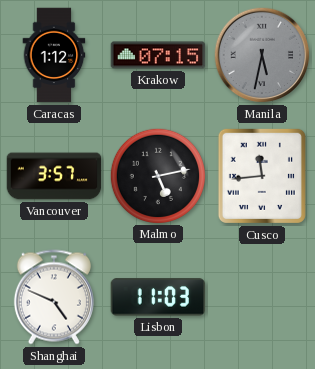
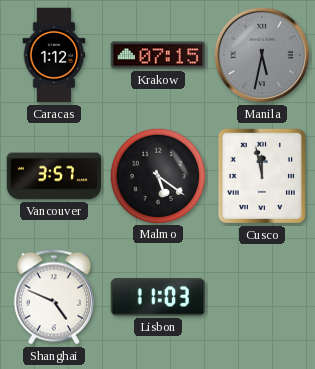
Malmo: 5:13 -> 5:21 (157, 175)
Cusco: 11:44 -> 11:58 (262, 176)
